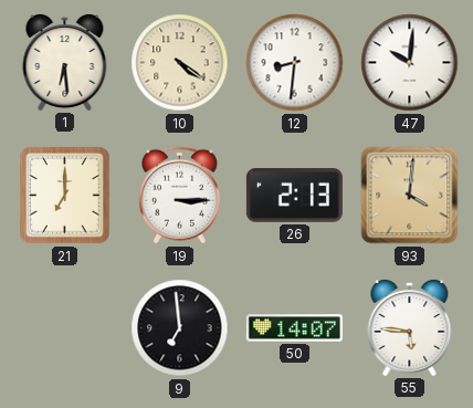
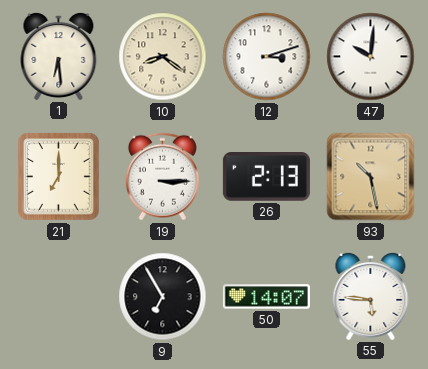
10: 4:21 -> 8:21 (163, 57)
12: 8:31 -> 3:12 (267, 57)
93: 4:01 -> 10:28 (371, 177)
9: 6:59 -> 6:55 (163, 297)
